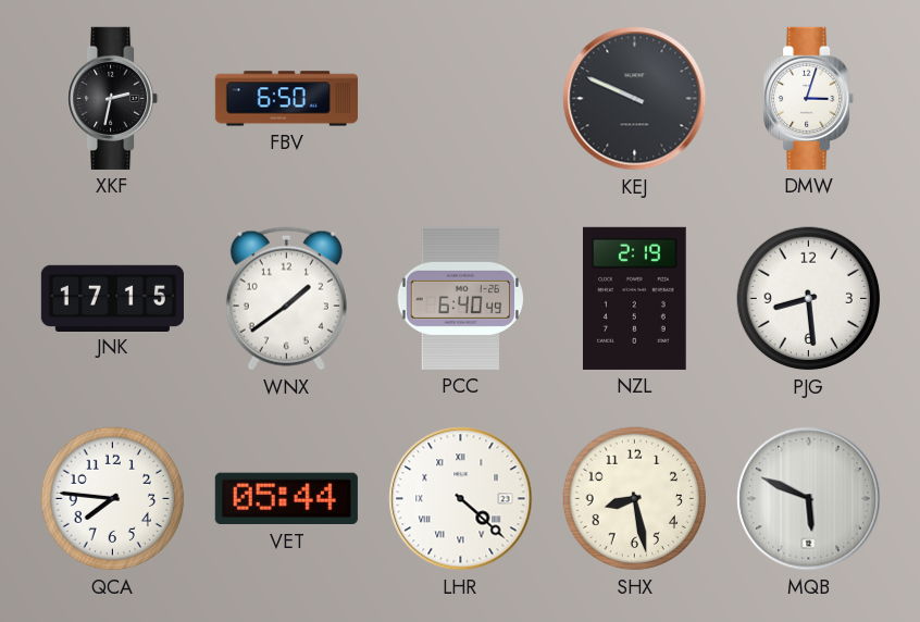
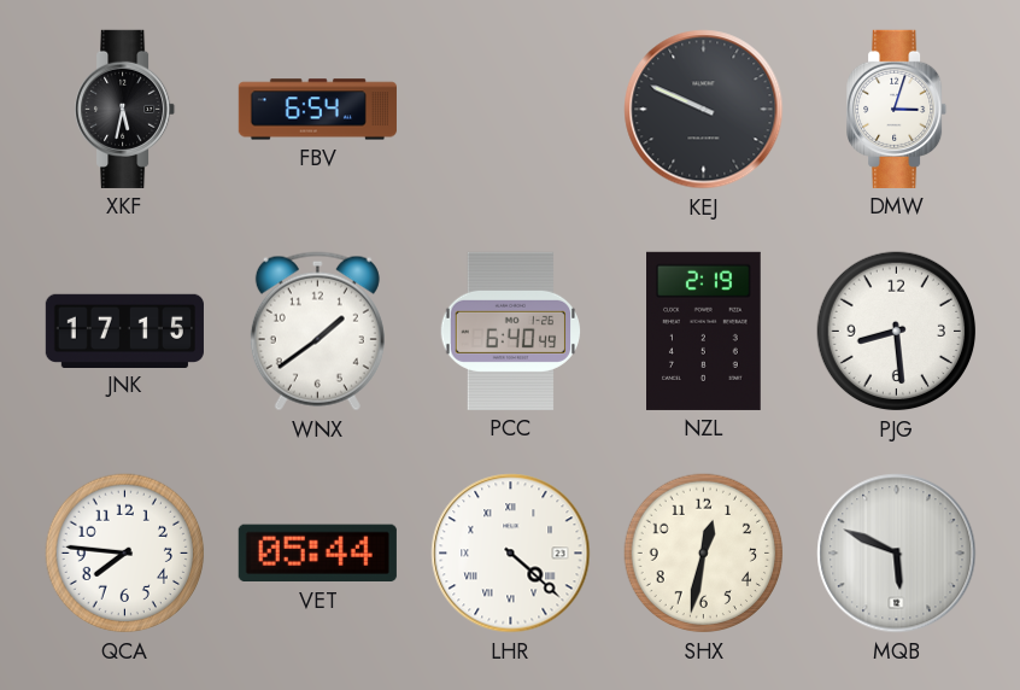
XKF: 2:32 -> 5:32 (125, 109)
FBV: 6:50 -> 6:54 (317, 110)
SHX: 8:28 -> 12:32 (704, 554)
